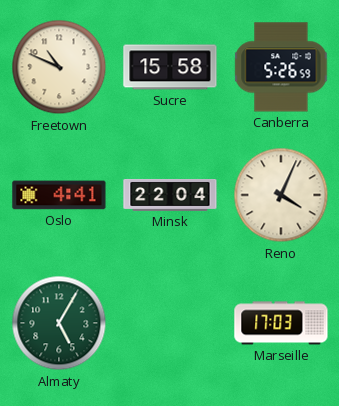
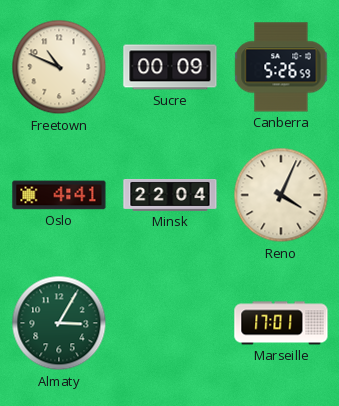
Sucre: 15:58 -> 00:09 (170, 67)
Almaty: 5:05 -> 3:05 (59, 323)
Marseille: 17:03 -> 17:01 (281, 323)
